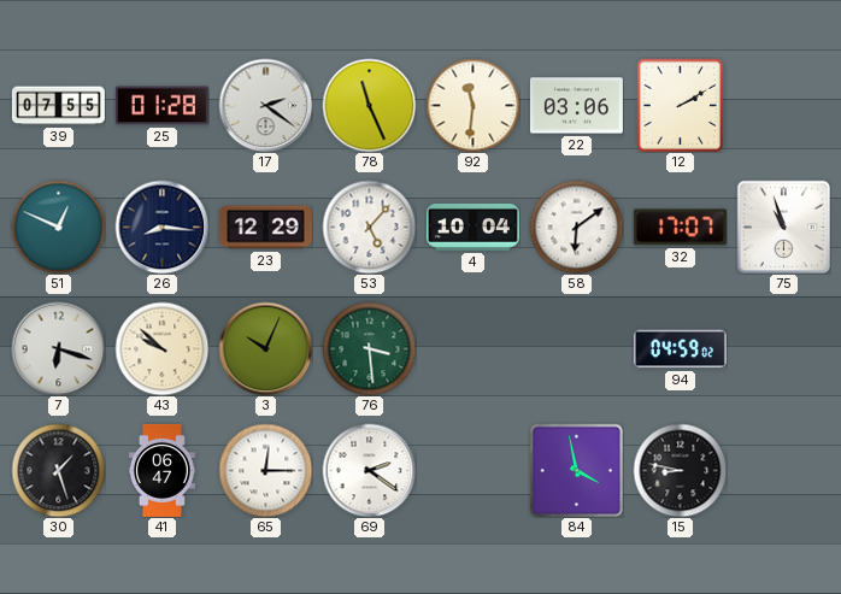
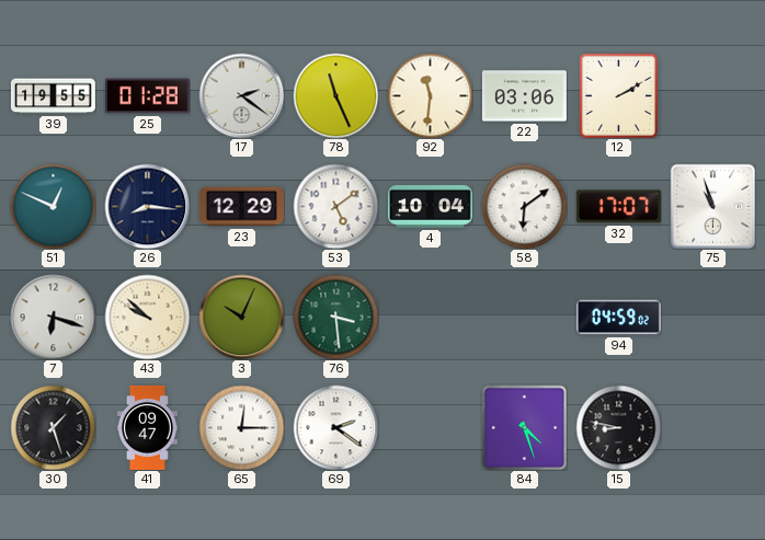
39: 07:55 -> 19:55 (53, 96)
53: 5:07 -> 5:09 (335, 206)
41: 06:47 -> 09:47 (147, 427)
84: 3:58 -> 4:27 (524, 427)
